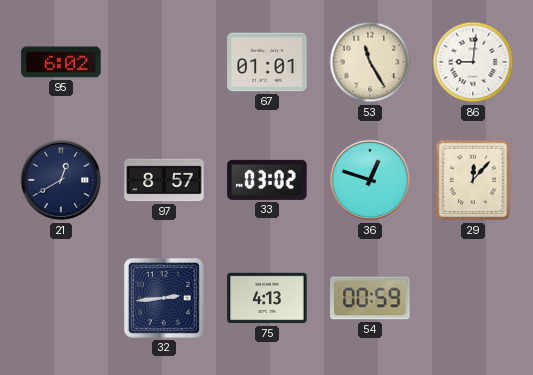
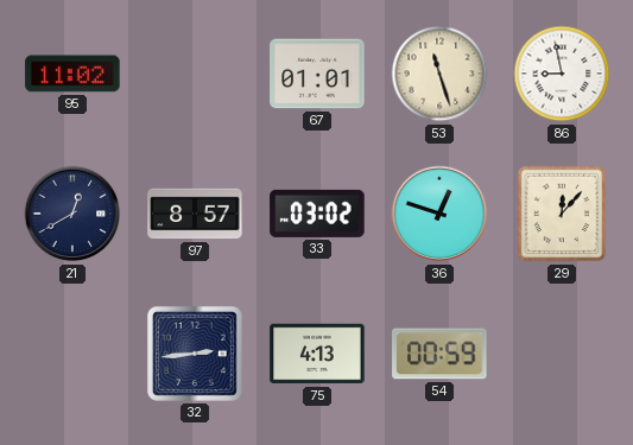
95: 6:02 -> 11:02 (72, 74)
53: 11:25 -> 11:27 (439, 74)
86: 9:01 -> 8:58 (562, 74)
